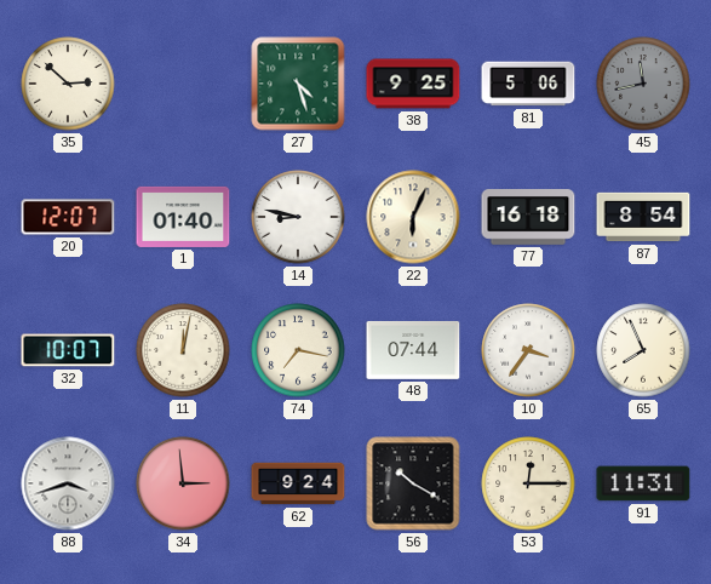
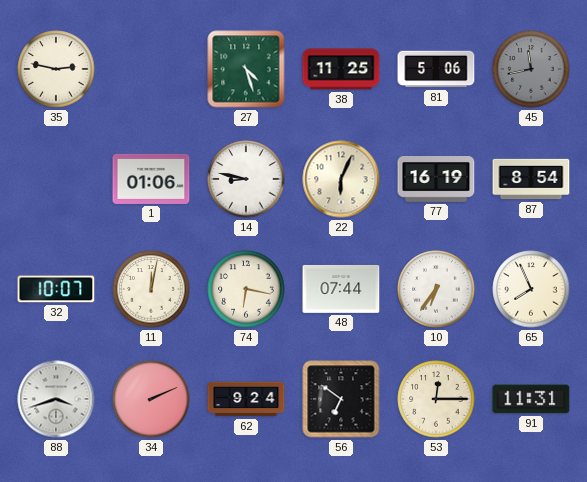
35: 2:52 -> 2:47 (56, 69)
38: 9:25 -> 11:25 (341, 69)
20: 12:07 -> none (68, 217)
1: 01:40 -> 01:06 (151, 179)
77: 16:18 -> 16:19 (436, 179)
74: 7:17 -> 6:17 (246, 289)
10: 3:36 -> 6:36 (436, 289)
34: 2:59 -> 2:11 (151, 399)
56: 10:20 -> 6:51 (341, 399)
